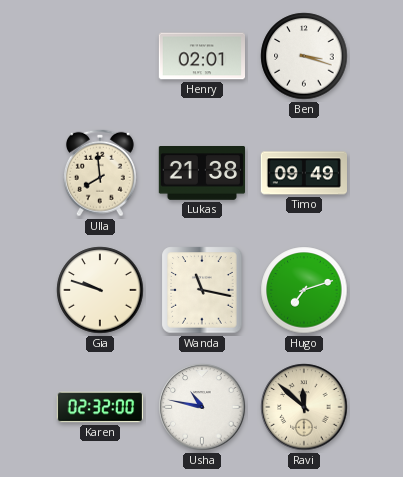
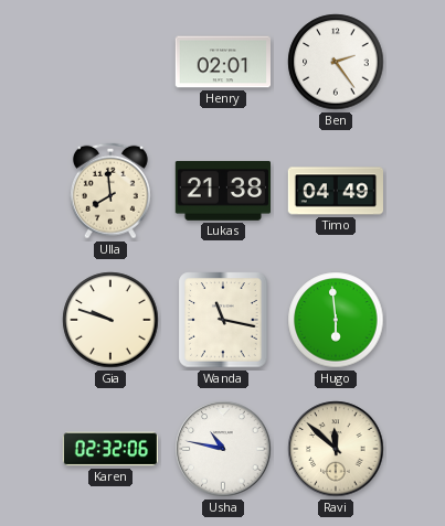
Ben: 3:18 -> 2:24 (336, 62)
Timo: 09:49 -> 04:49 (336, 191)
Hugo: 7:12 -> 5:59 (336, 320)
Karen: 02:32:00 -> 02:32:06 (110, 449)
